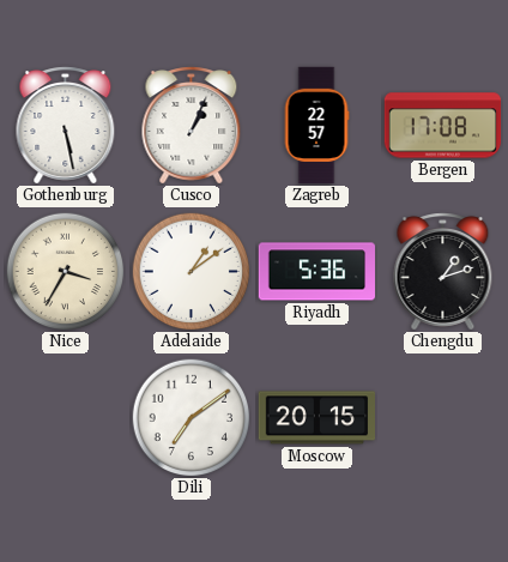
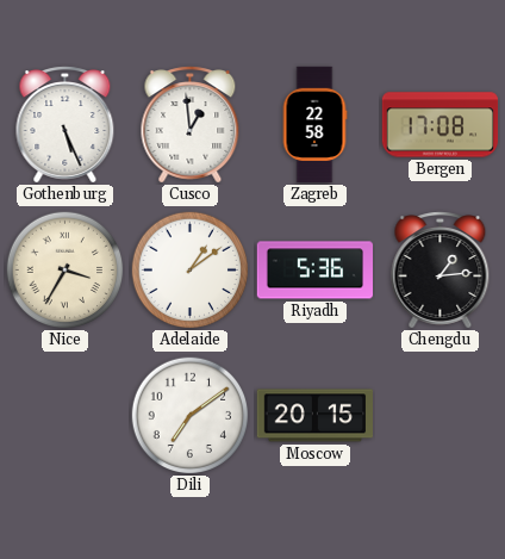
Gothenburg: 5:28 -> 5:26 (66, 125)
Cusco: 1:04 -> 12:59 (191, 125)
Zagreb: 22:57 -> 22:58 (314, 125)
Chengdu: 1:12 -> 1:14 (441, 271)
